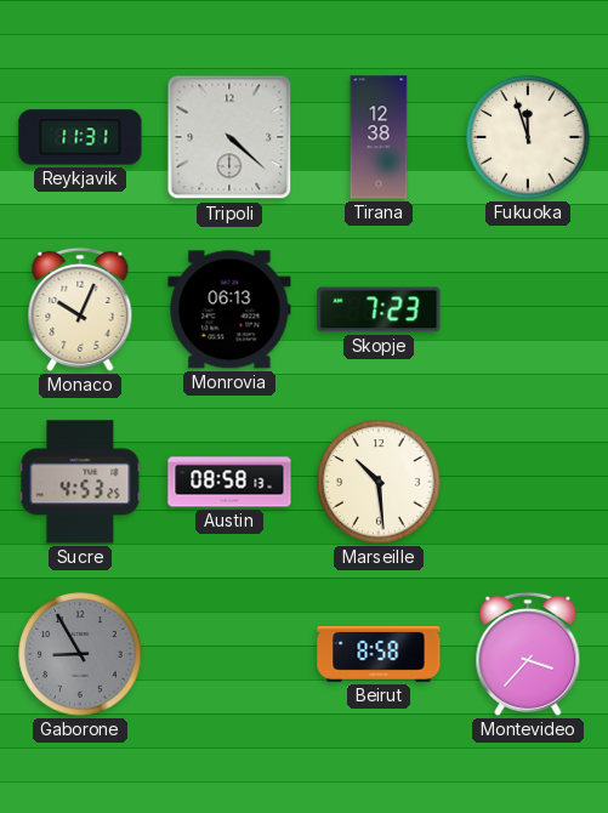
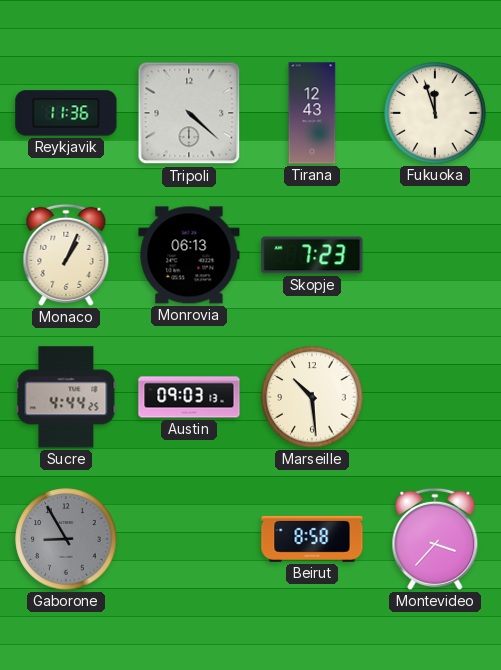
Reykjavik: 11:31 -> 11:36 (66, 113)
Tirana: 12:38 -> 12:43 (312, 113)
Monaco: 10:04 -> 1:04 (66, 255)
Sucre: 4:53 -> 4:44 (66, 397)
Austin: 08:58 -> 09:03 (189, 397)
